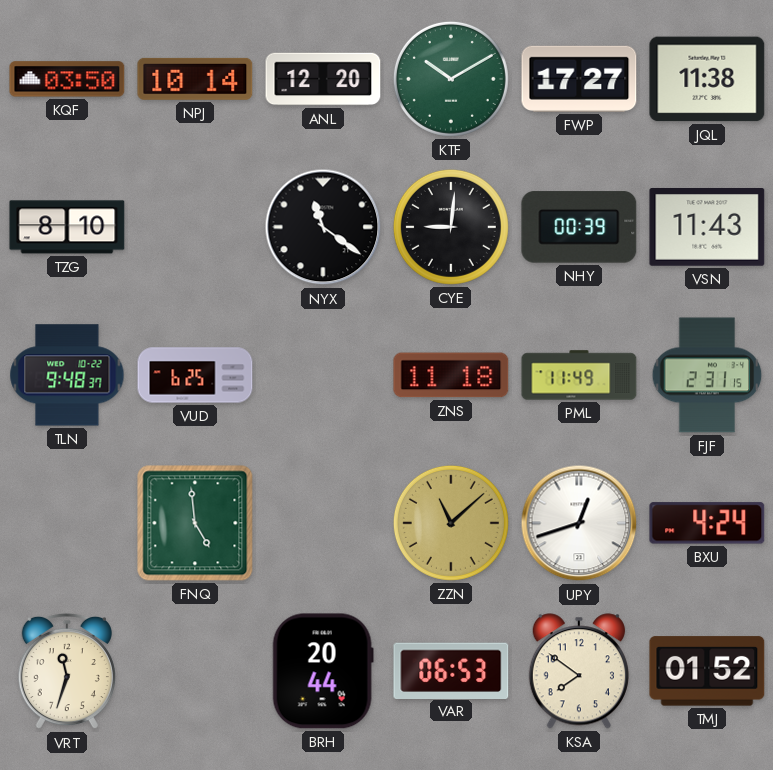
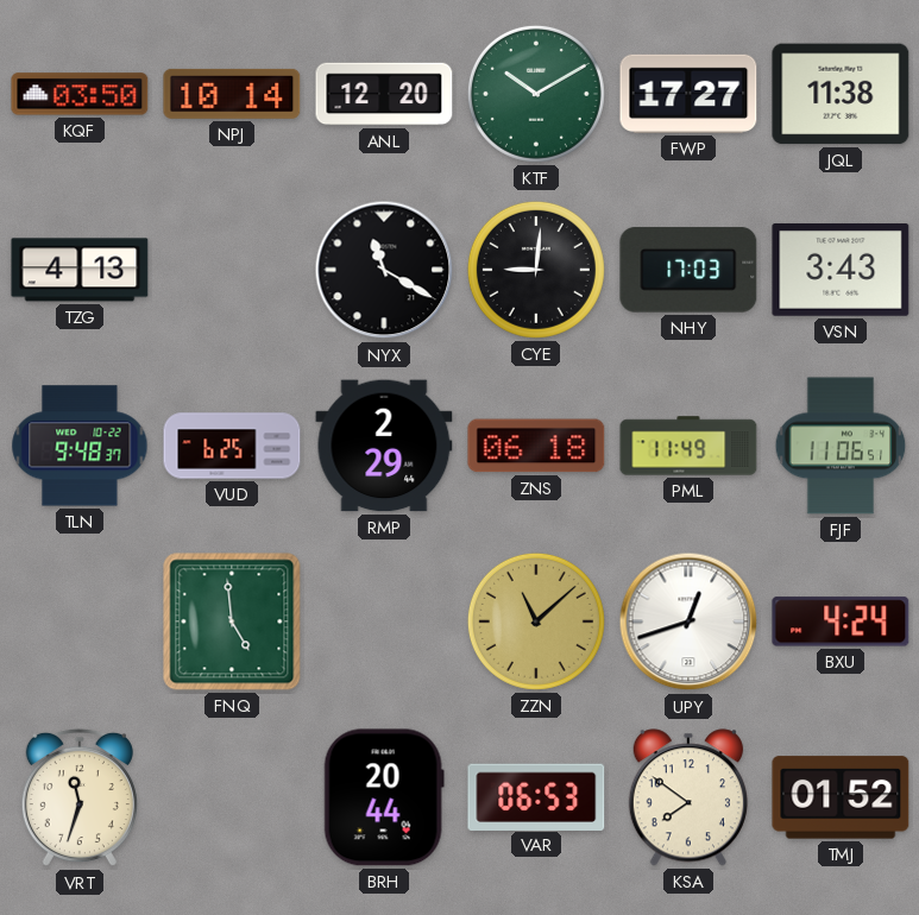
TZG: 8:10 -> 4:13 (80, 270)
NYX: 11:21 -> 11:20 (384, 270)
NHY: 00:39 -> 17:03 (688, 270)
VSN: 11:43 -> 3:43 (841, 270)
RMP: none -> 2:29 (384, 446)
ZNS: 11:18 -> 06:18 (536, 446)
FJF: 2:31 -> 11:06 (841, 446)
